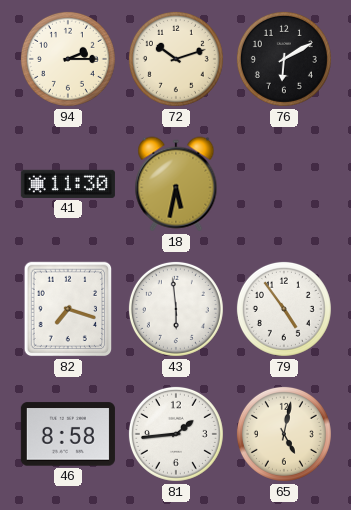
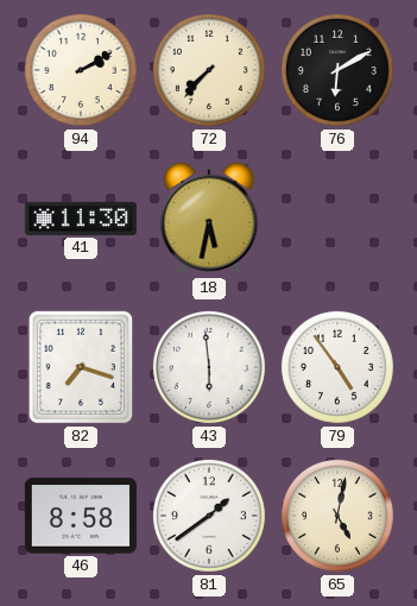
94: 2:15 -> 2:10 (81, 70)
72: 10:12 -> 7:37 (209, 70)
81: 1:44 -> 1:39 (209, 516)
